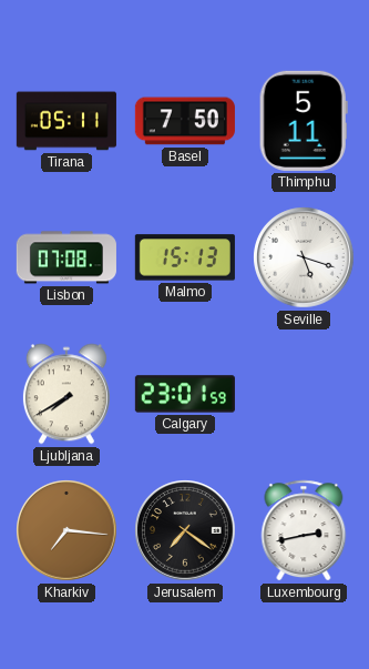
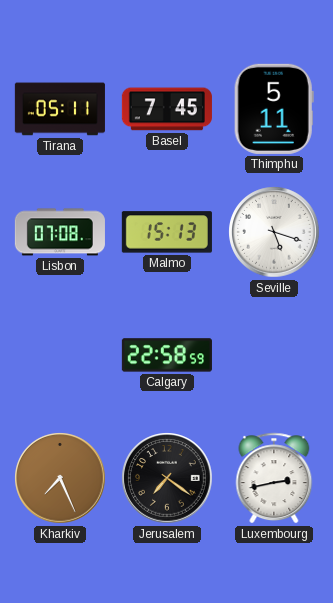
Basel: 7:50 -> 7:45 (167, 109)
Ljubljana: 7:40 -> none (66, 394)
Calgary: 23:01 -> 22:58 (167, 355)
Kharkiv: 7:16 -> 7:26 (60, 478)
